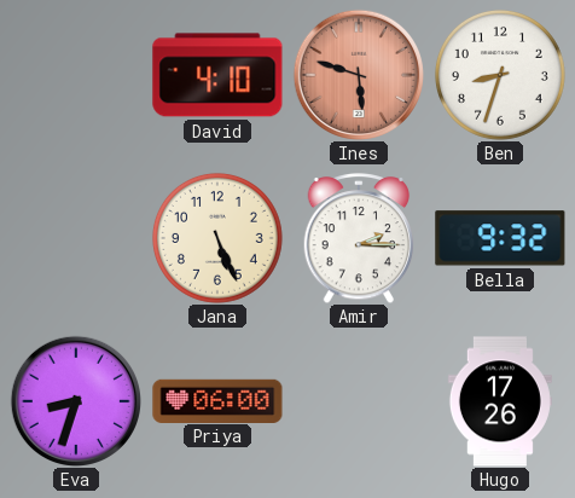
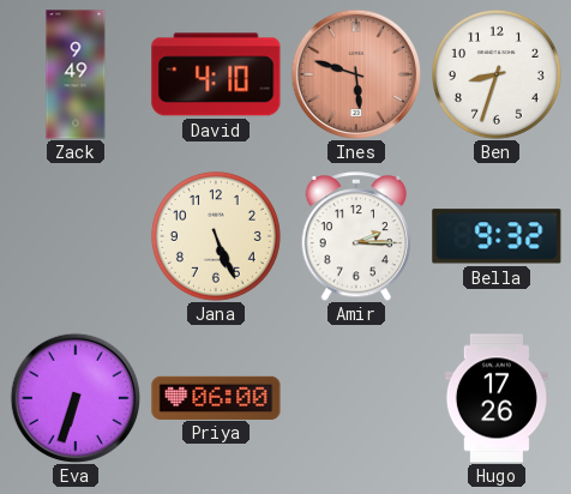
Zack: none -> 9:49 (76, 74)
Eva: 8:33 -> 6:33 (74, 397)
